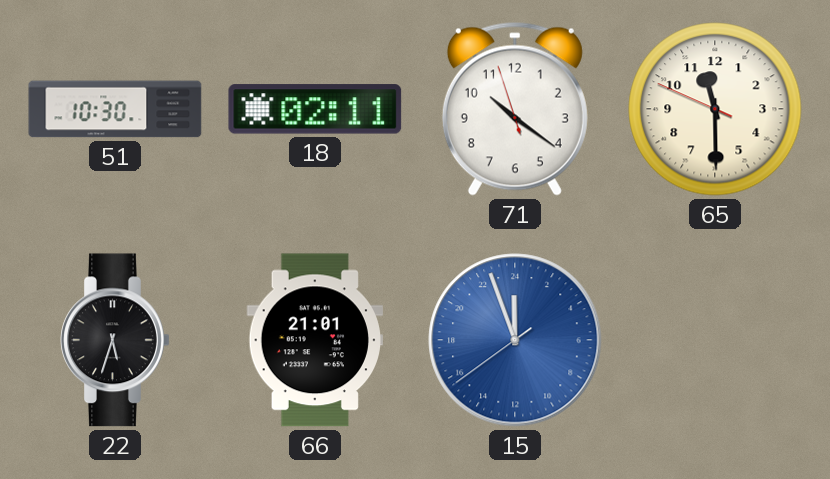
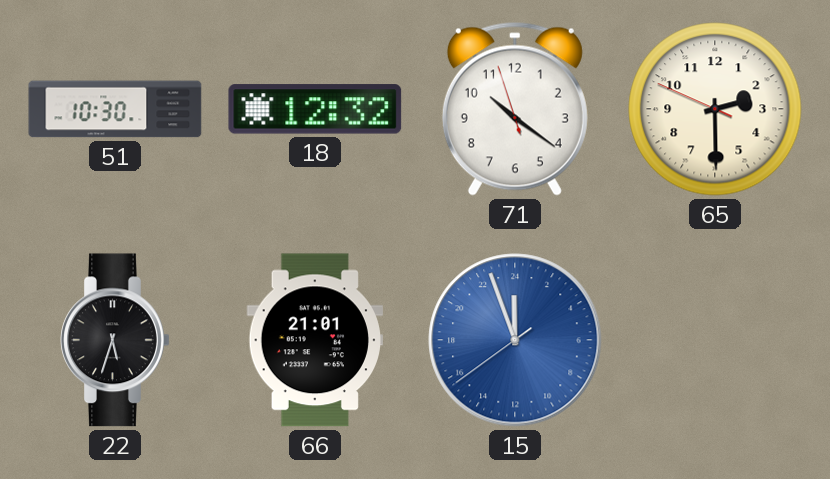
18: 02:11 -> 12:32 (315, 109)
65: 11:29 -> 2:29 (715, 109)
